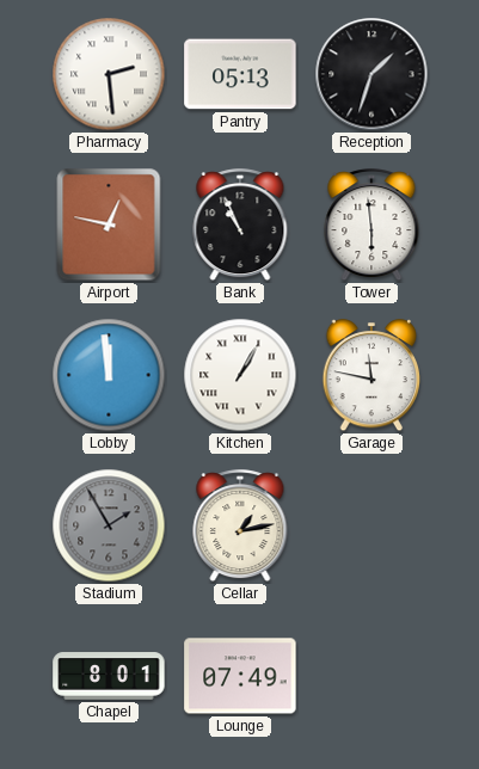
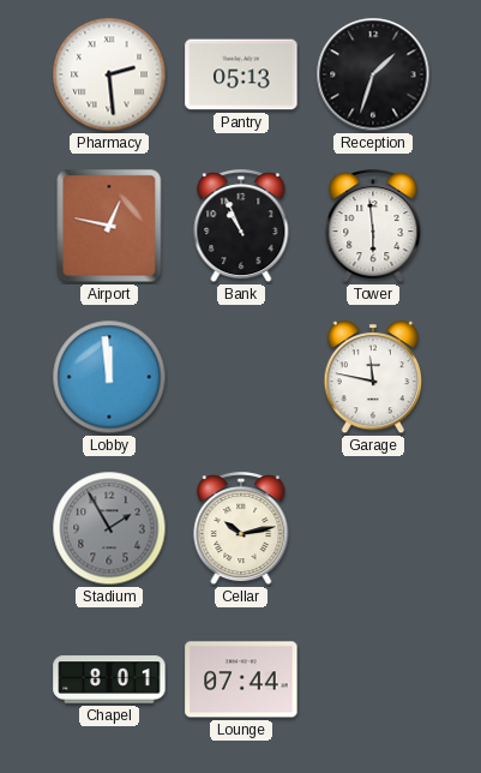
Kitchen: 1:05 -> none (240, 375)
Cellar: 1:13 -> 10:13 (241, 529)
Lounge: 07:49 -> 07:44 (241, 679)
